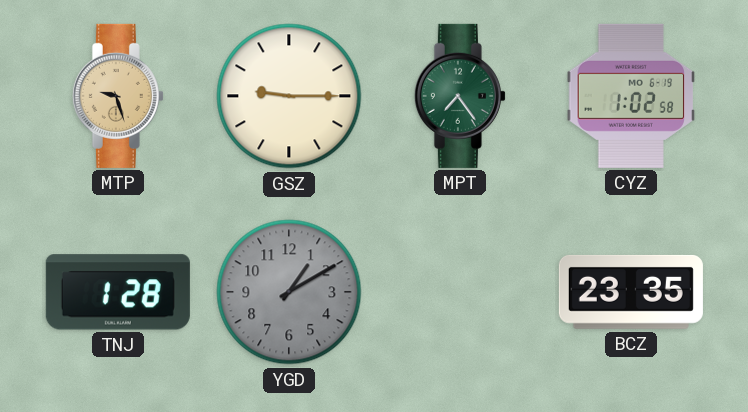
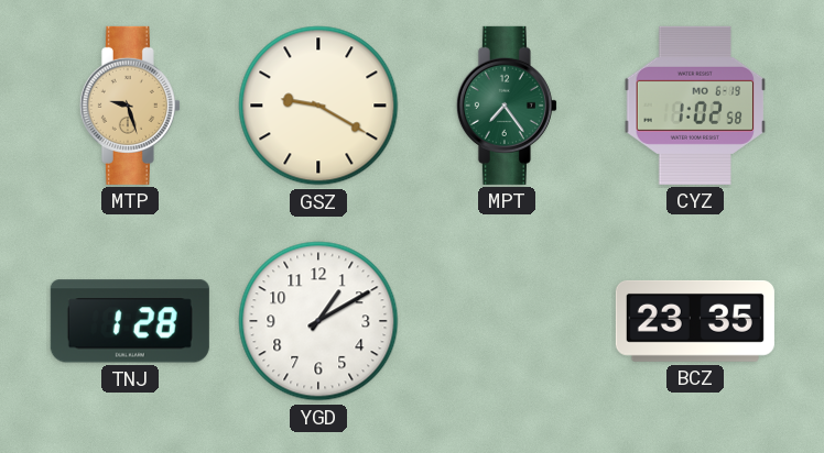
GSZ: 9:15 -> 9:20 (318, 106)
YGD dial: grey -> white (318, 321)
